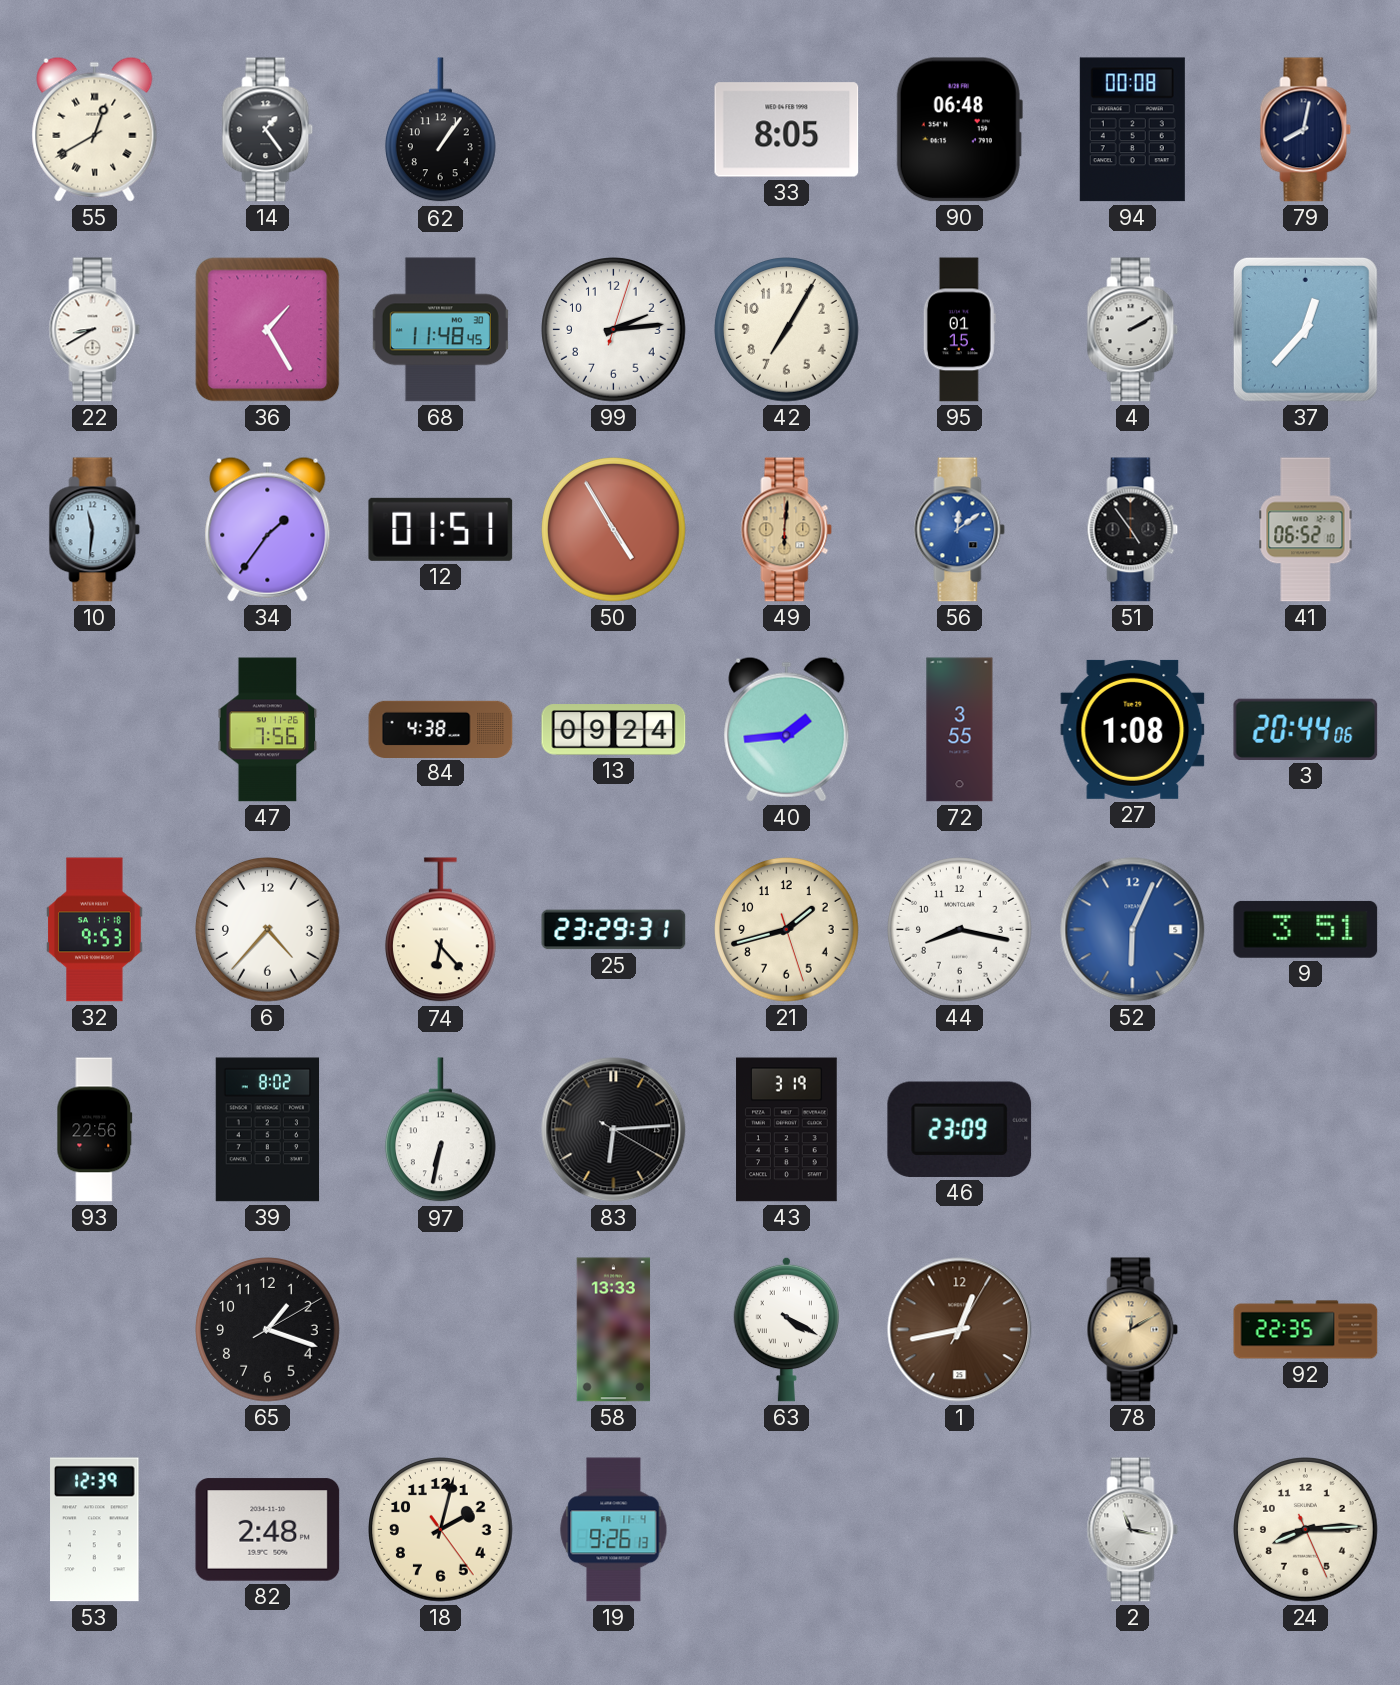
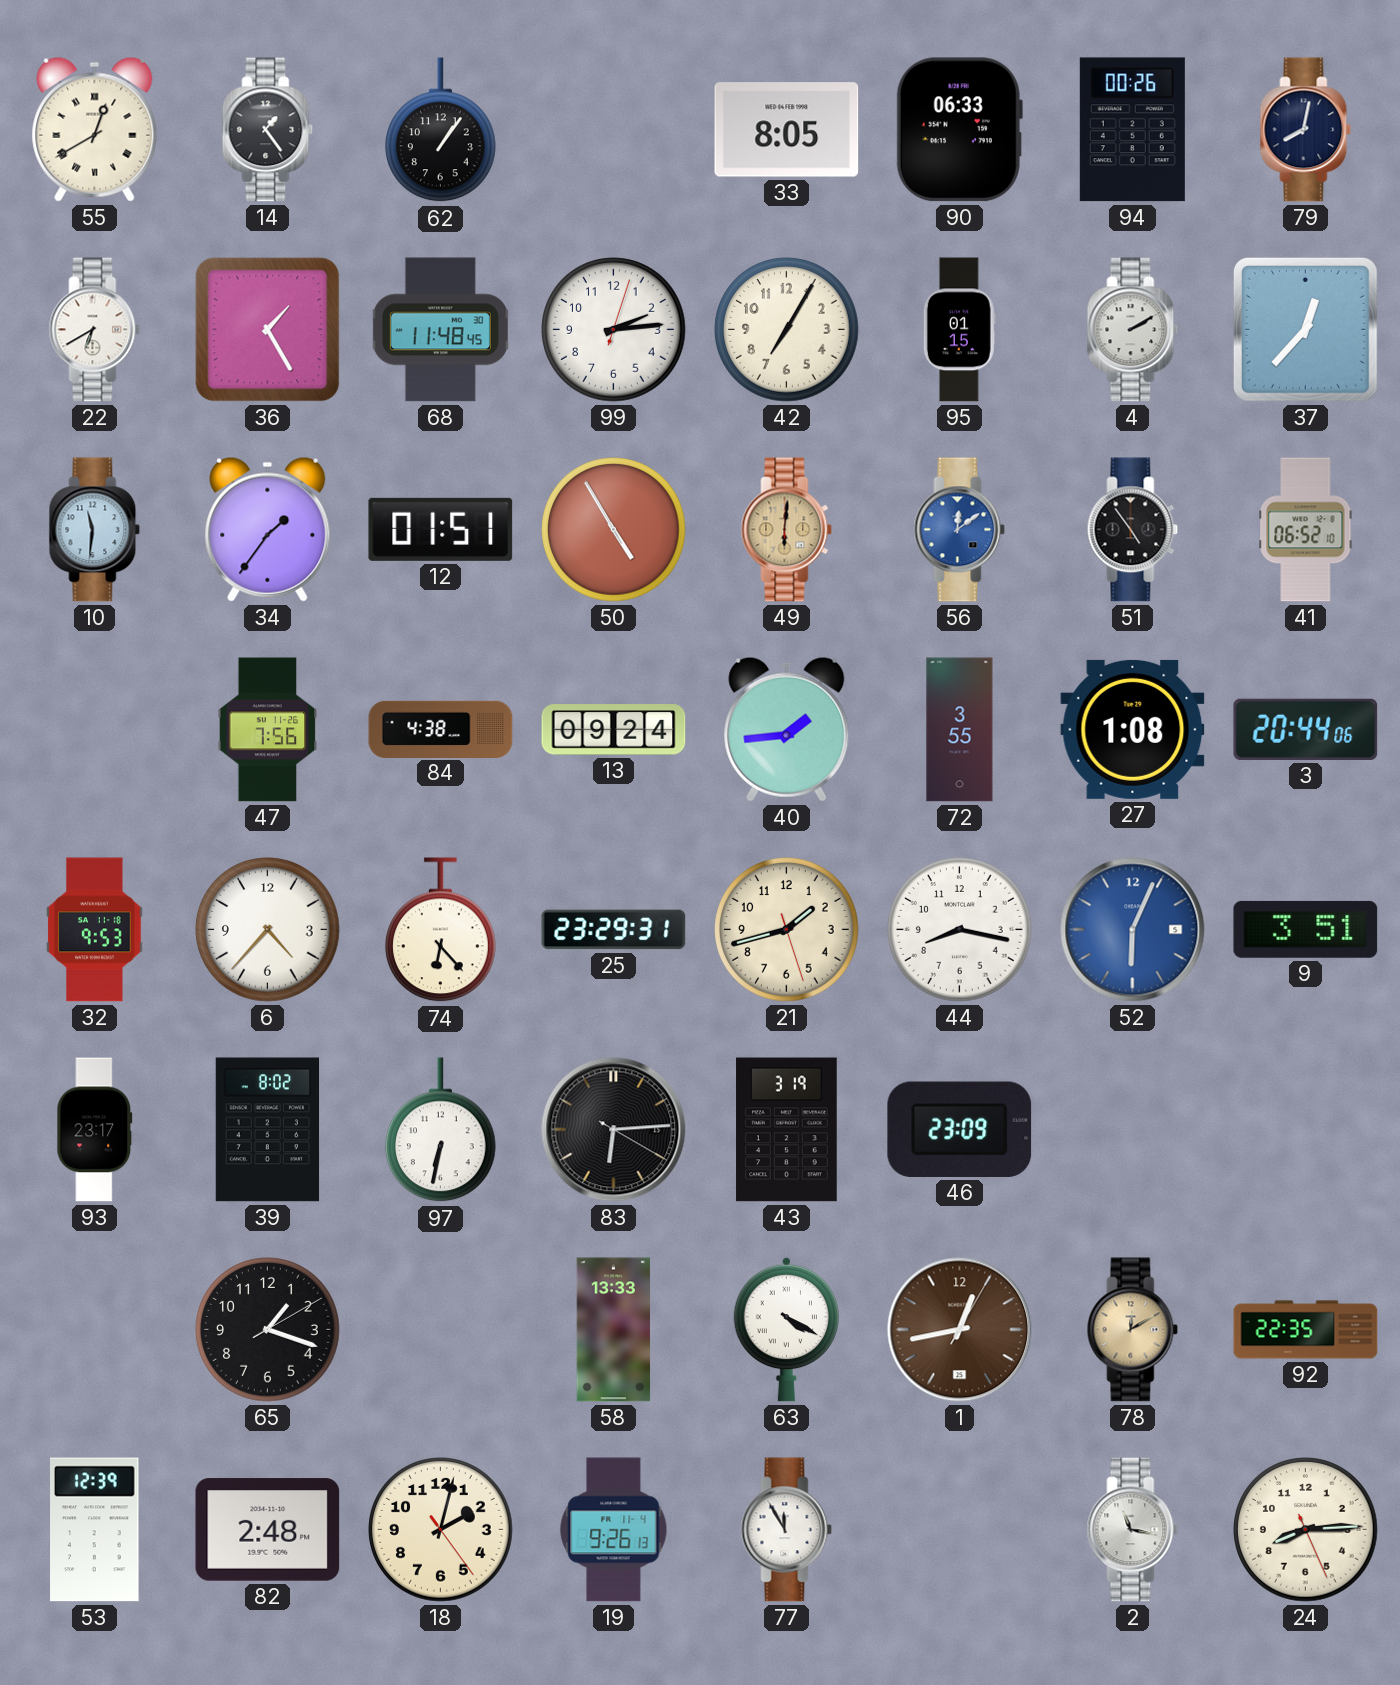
90: 06:48 -> 06:33 (959, 130)
94: 00:08 -> 00:26 (1132, 130)
22: 8:40 -> 6:40 (95, 330)
93: 22:56 -> 23:17 (95, 1130)
77: none -> 11:55 (787, 1530)
